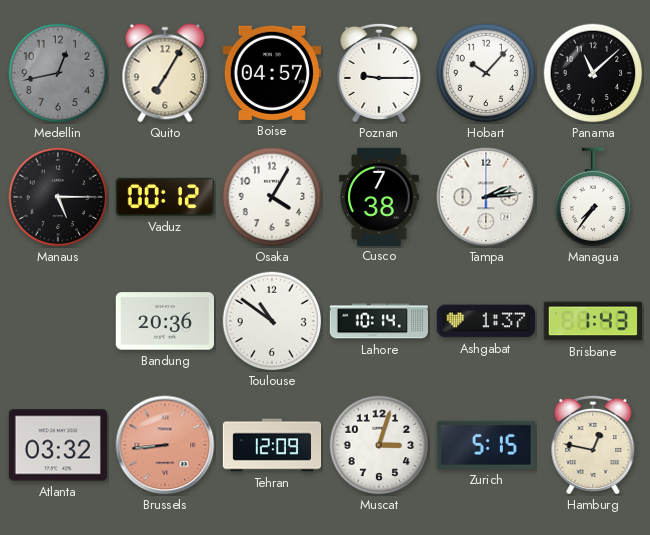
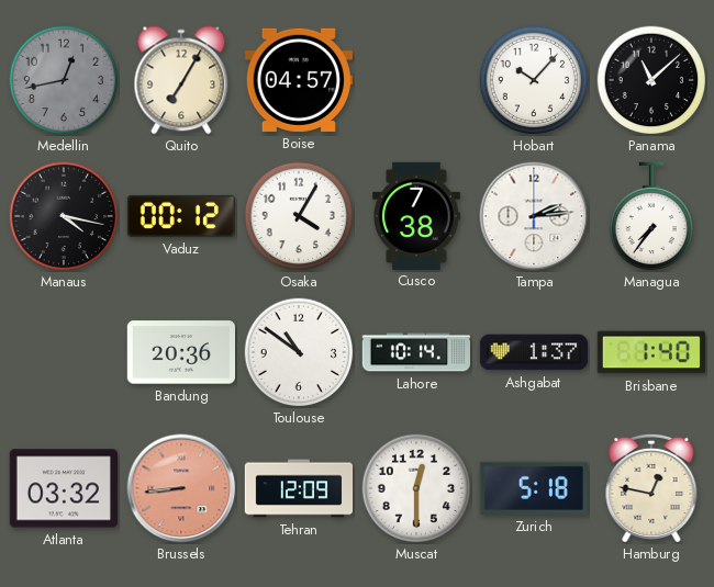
Poznan: 9:15 -> none (379, 73)
Manaus: 5:15 -> 4:17 (64, 216)
Brisbane: 1:43 -> 1:40 (650, 352)
Muscat: 3:03 -> 12:30 (416, 488)
Zurich: 5:15 -> 5:18 (534, 488)
